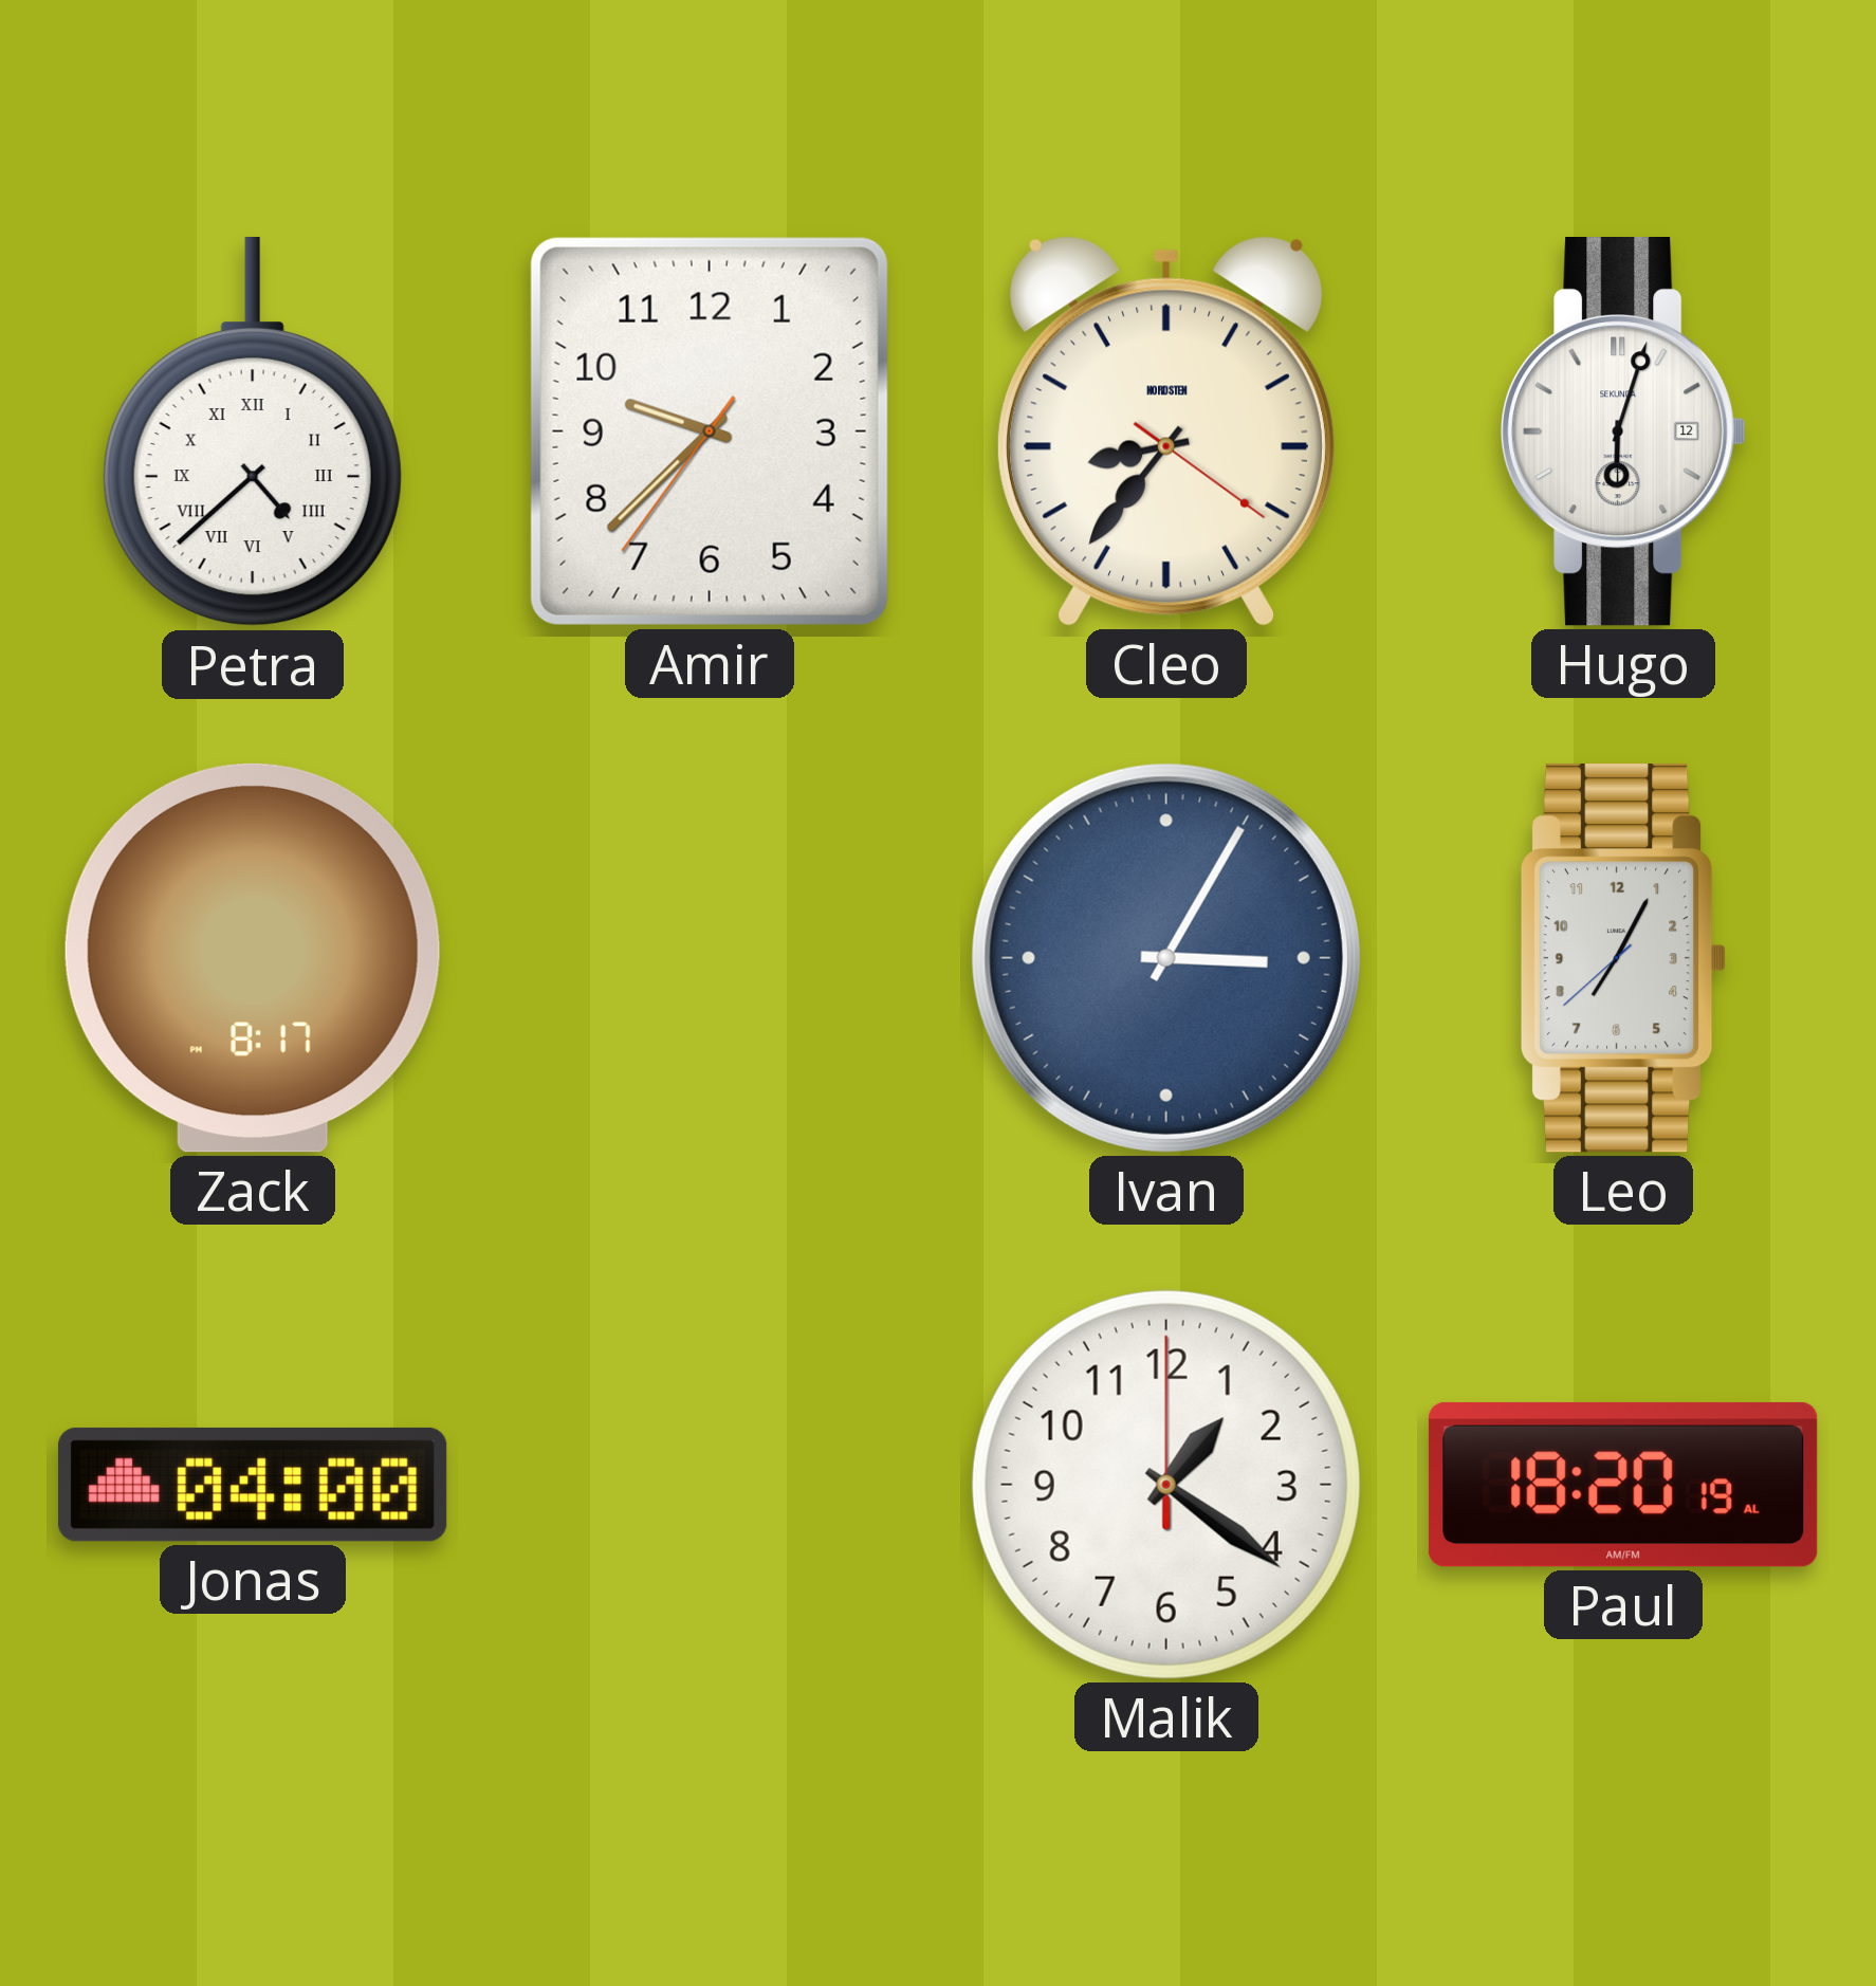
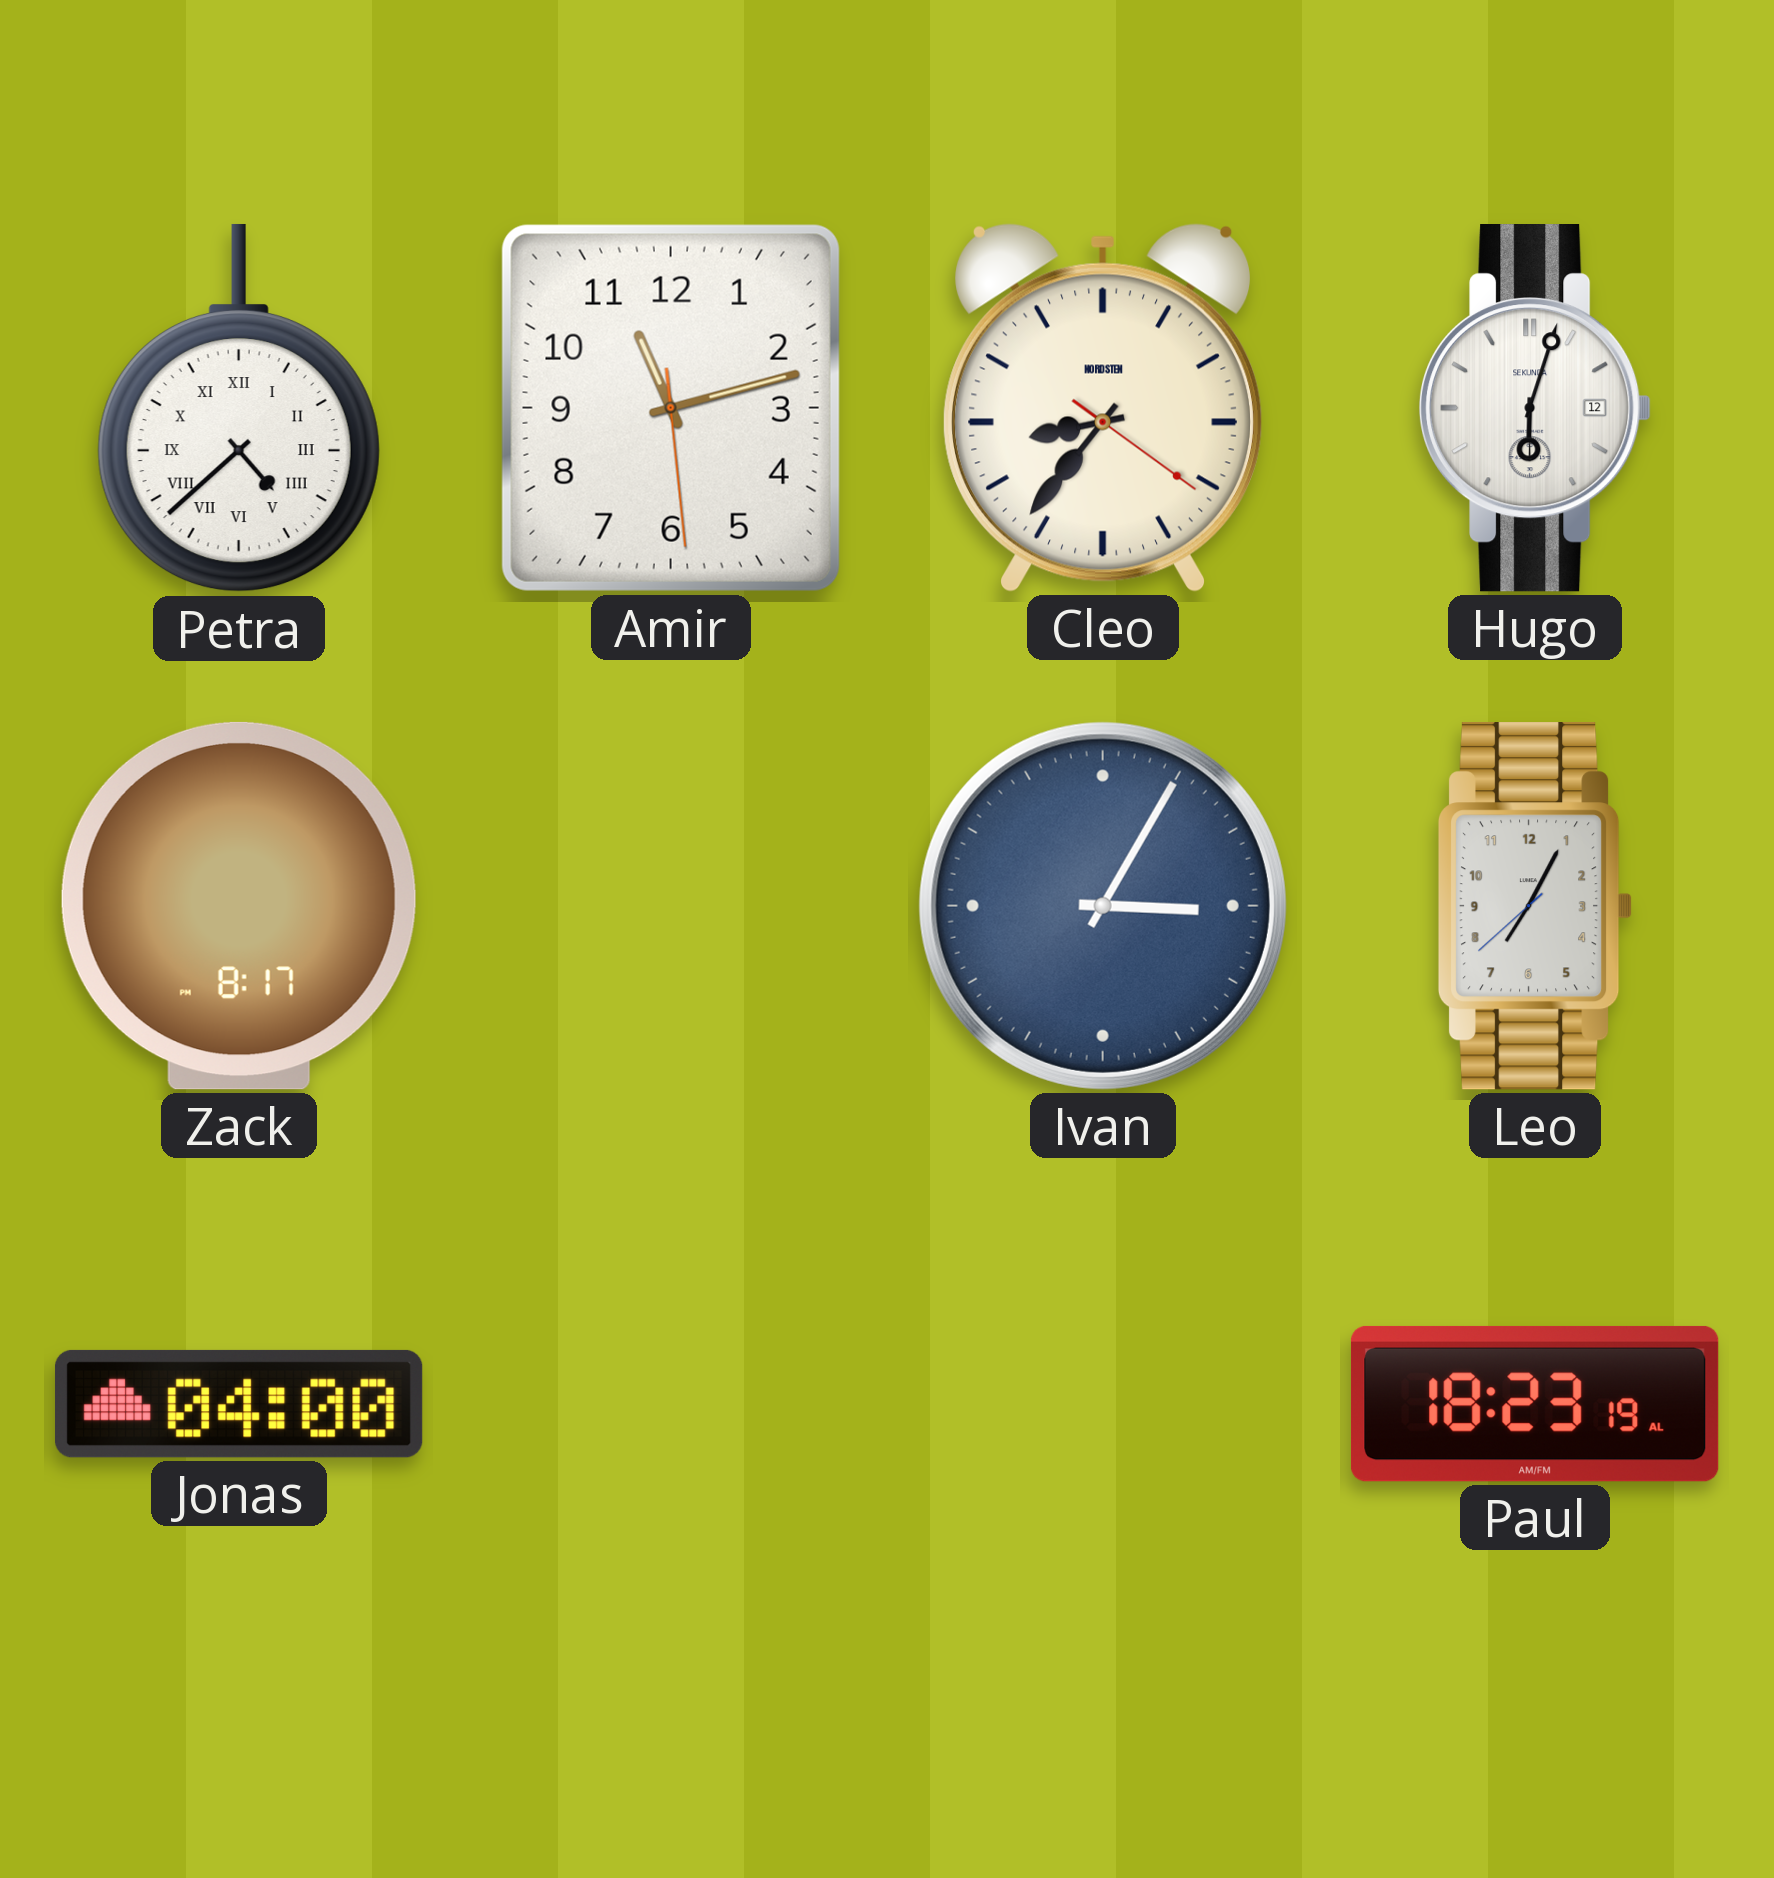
Amir: 9:37 -> 11:12 (671, 408)
Malik: 1:21 -> none (1166, 1485)
Paul: 18:20 -> 18:23 (1535, 1404)
